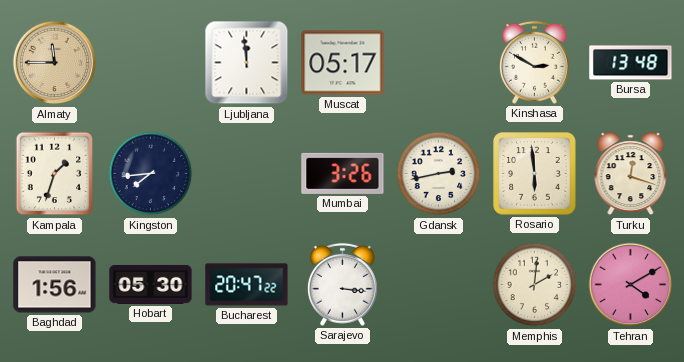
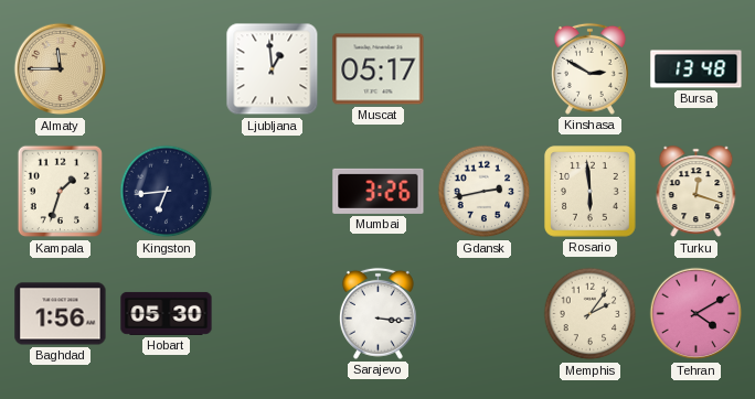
Ljubljana: 11:59 -> 12:59 (273, 69)
Kingston: 7:44 -> 6:44 (167, 192)
Bucharest: 20:47 -> none (247, 285)
Memphis: 2:01 -> 2:06 (591, 314)
